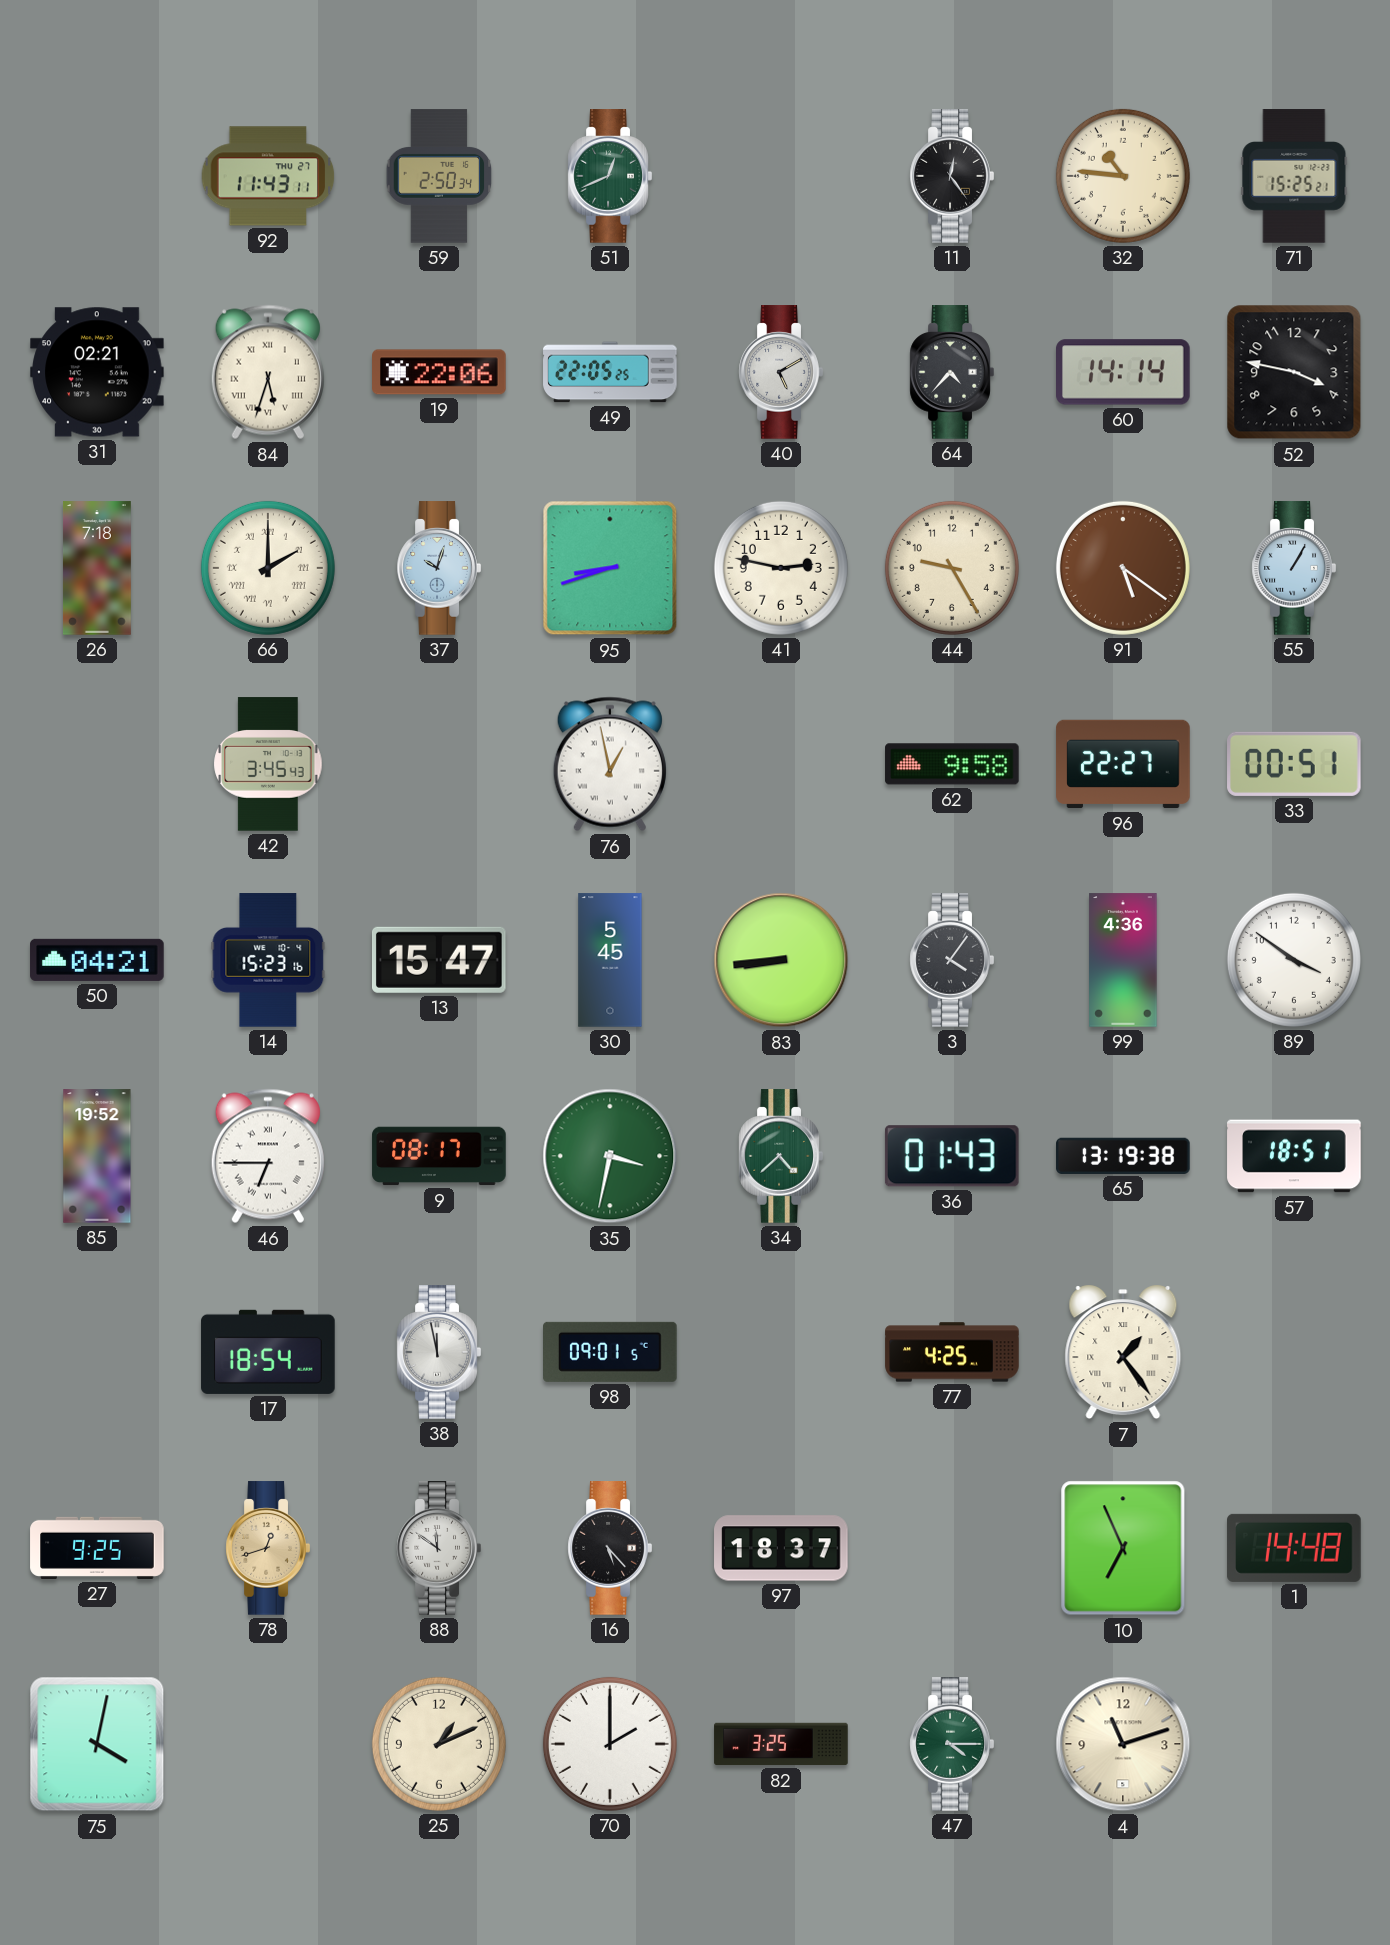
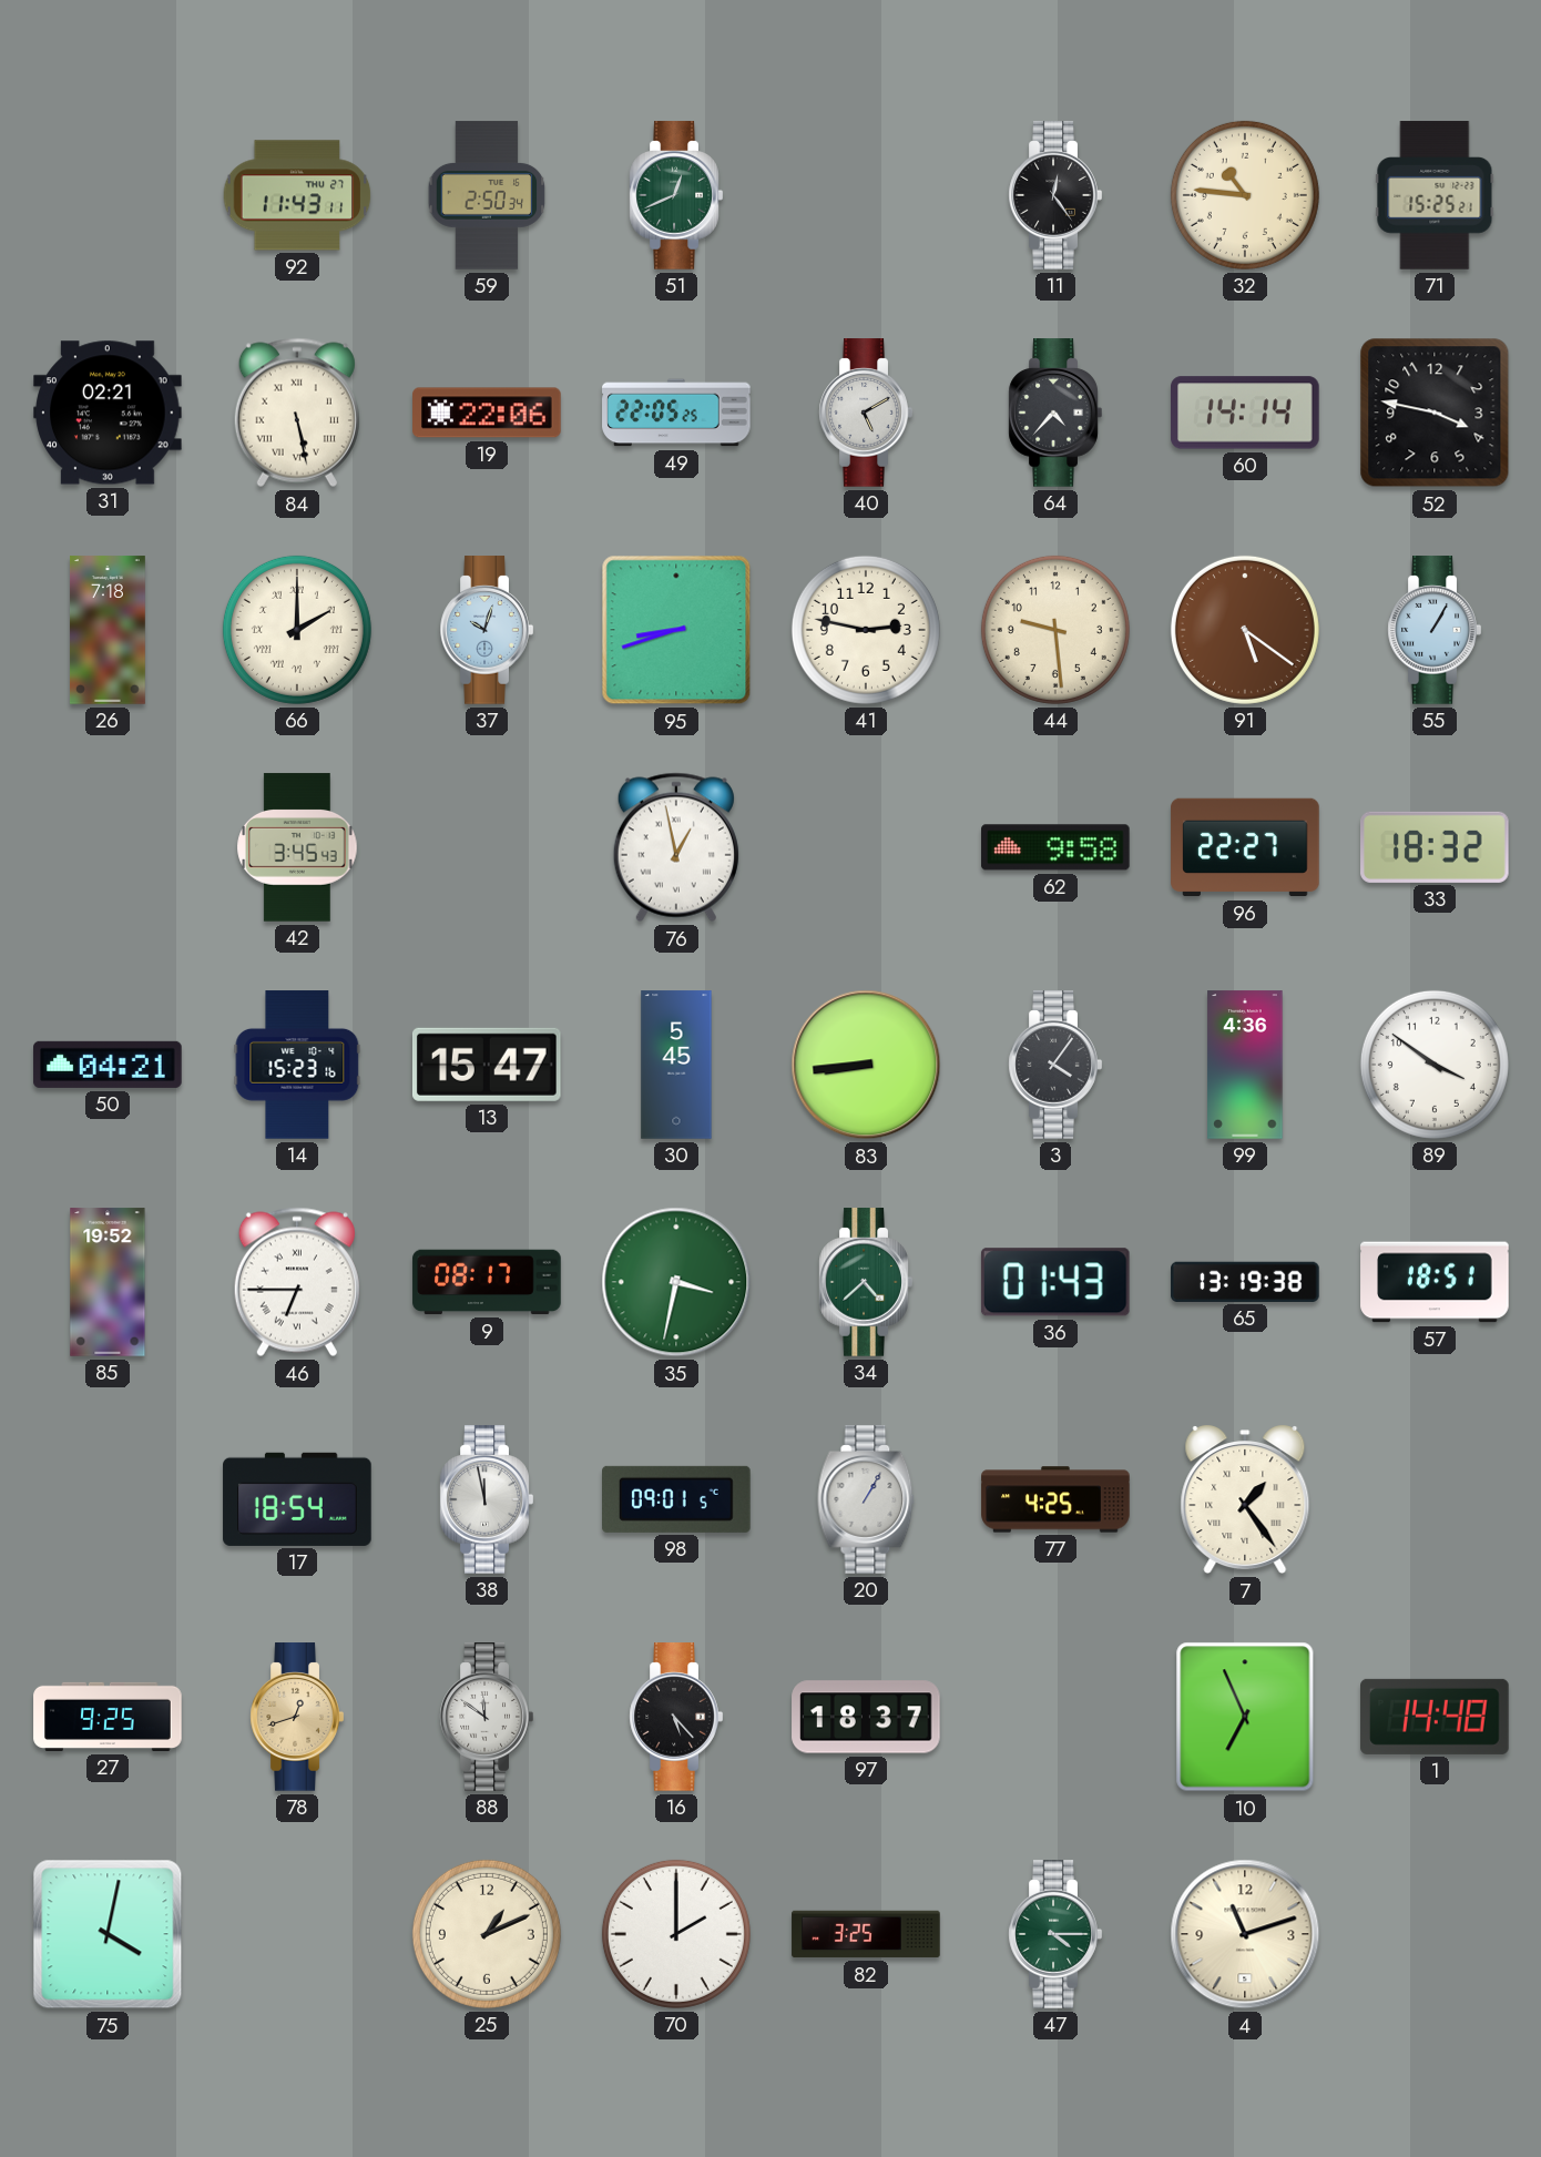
84: 5:33 -> 5:28 (297, 413)
44: 9:25 -> 9:29 (1055, 630)
33: 00:51 -> 18:32 (1435, 847)
20: none -> 1:05 (866, 1499)
